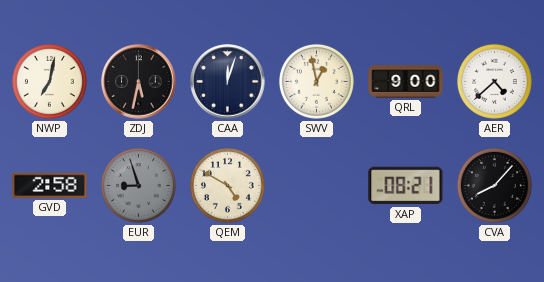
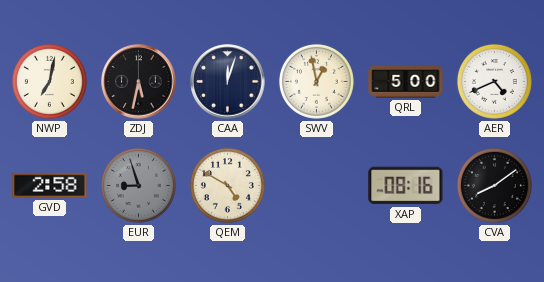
QRL: 9:00 -> 5:00 (406, 82)
AER: 4:38 -> 4:41 (494, 81)
XAP: 08:21 -> 08:16 (406, 186)
CVA: 8:07 -> 8:09 (494, 185)
